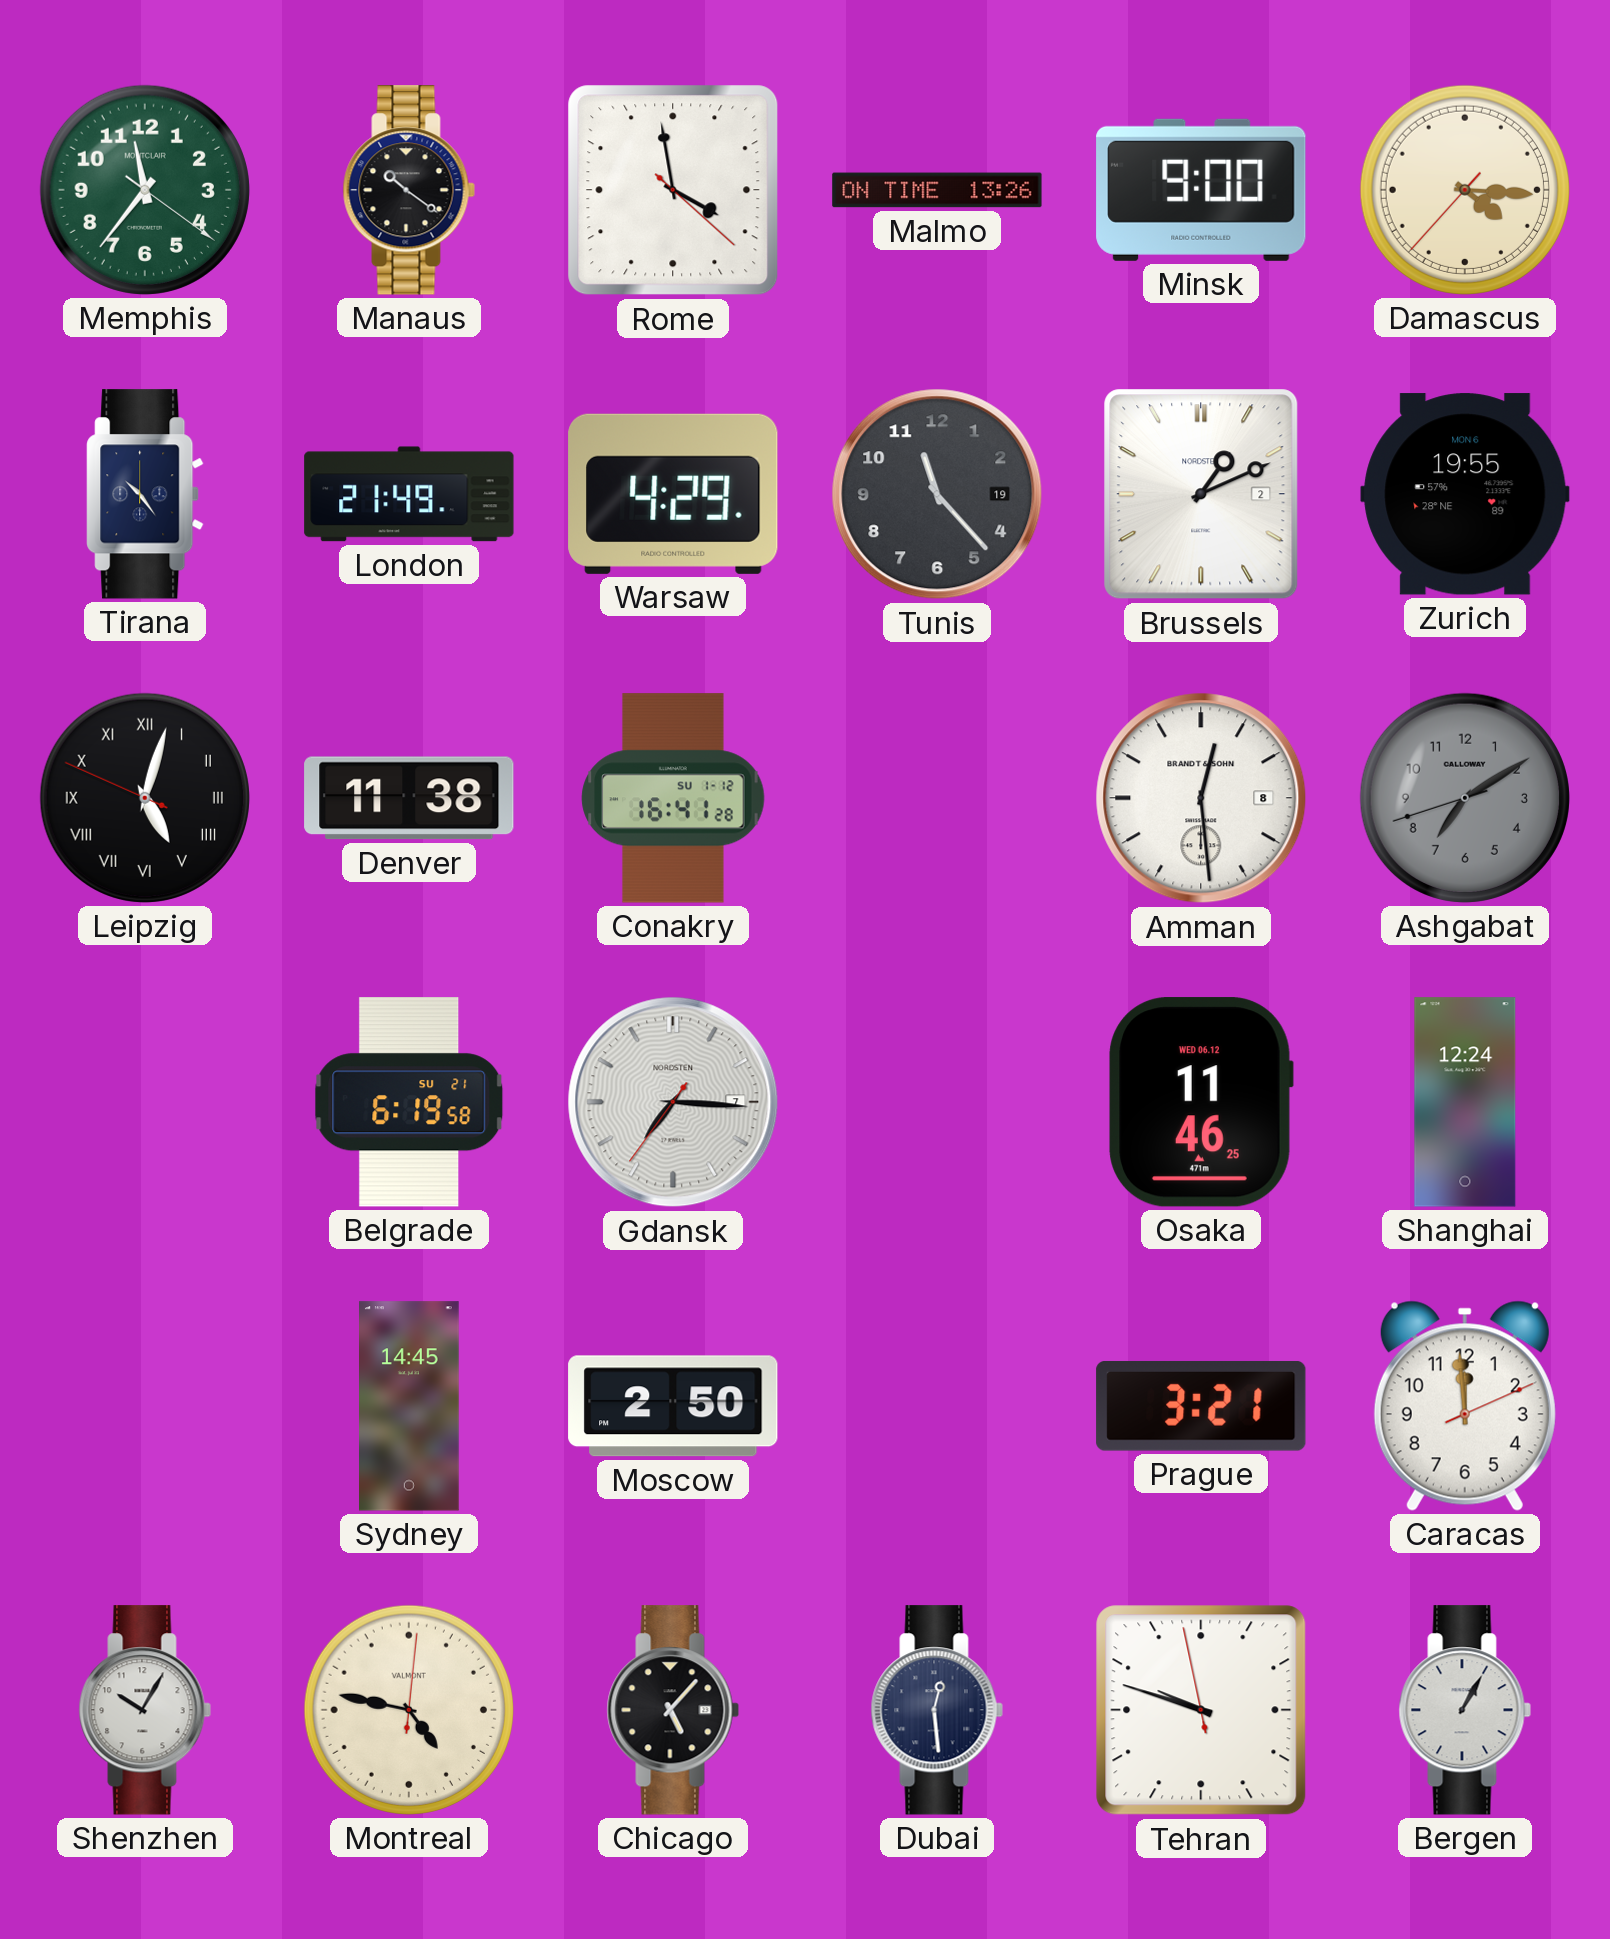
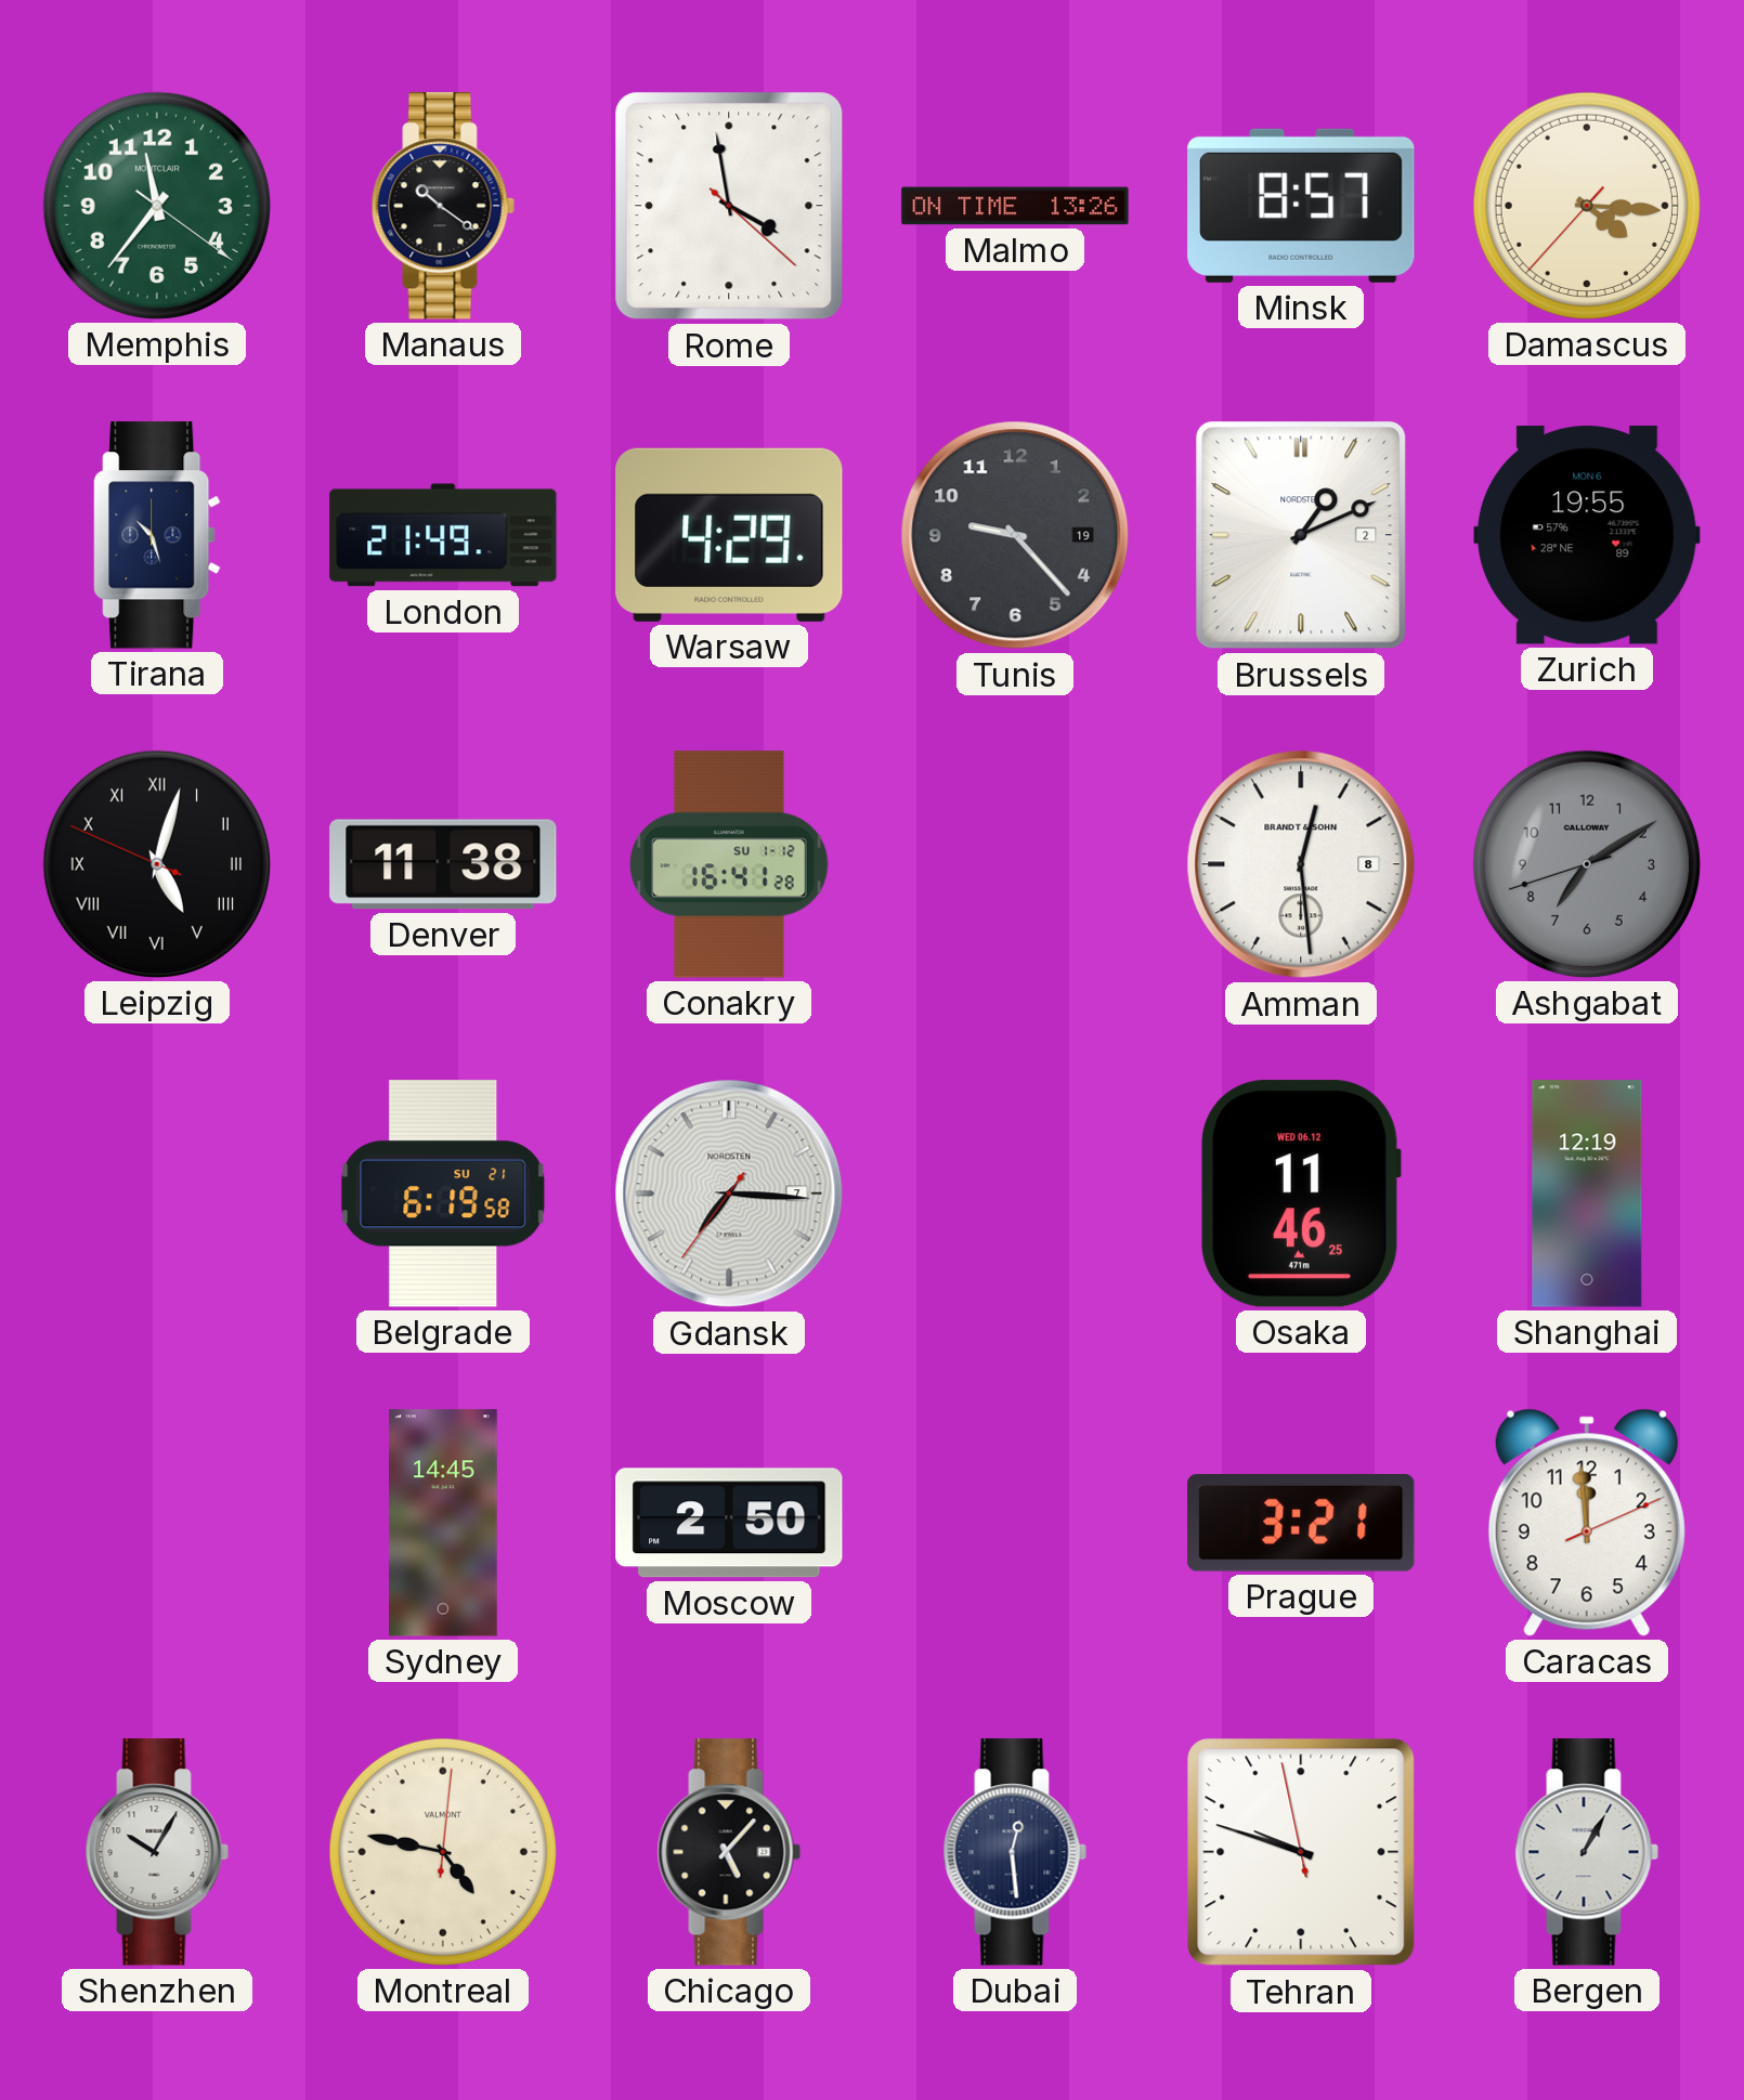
Minsk: 9:00 -> 8:57 (1301, 206)
Tirana: 10:24 -> 10:27 (157, 535)
Tunis: 11:23 -> 9:23 (1015, 535)
Shanghai: 12:24 -> 12:19 (1587, 1194)
